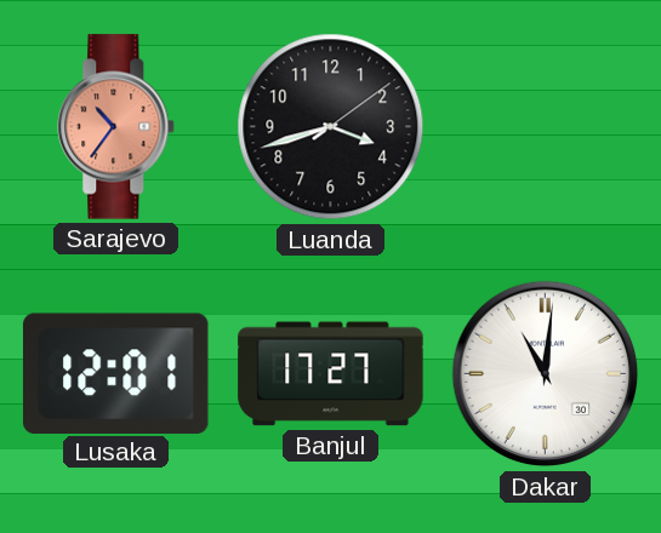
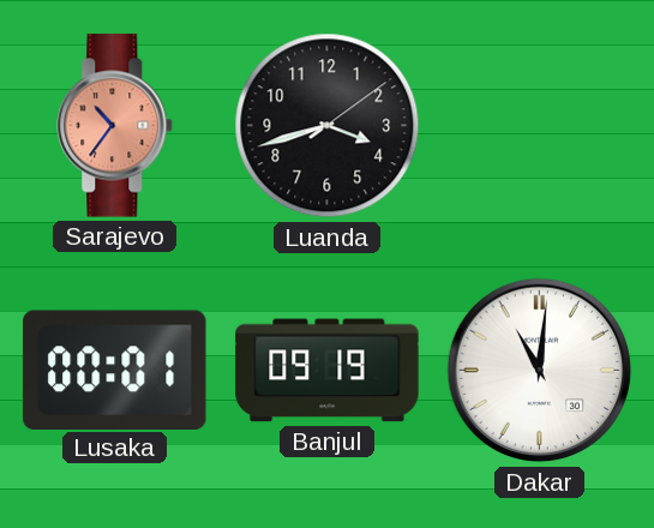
Lusaka: 12:01 -> 00:01 (114, 370)
Banjul: 17:27 -> 09:19 (328, 371)
